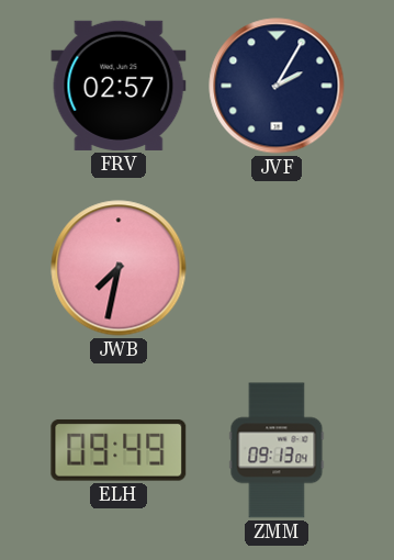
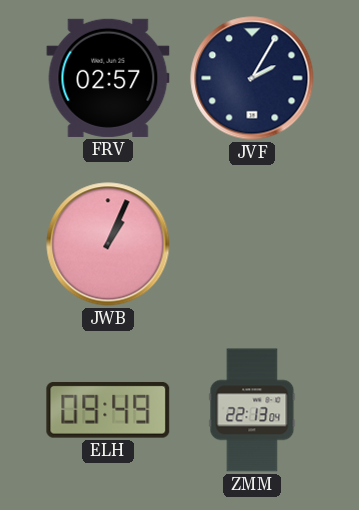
JWB: 7:32 -> 1:04 (108, 244)
ZMM: 09:13 -> 22:13 (252, 410)
